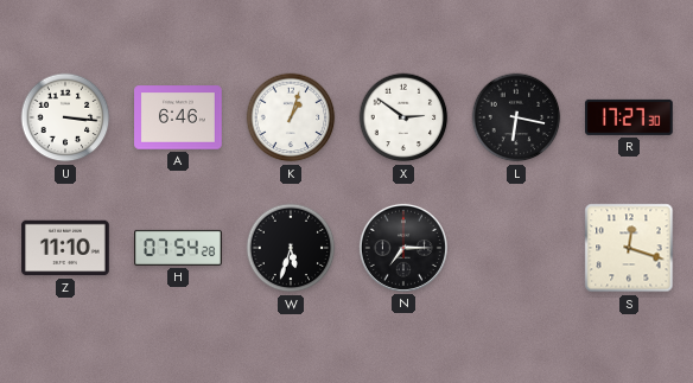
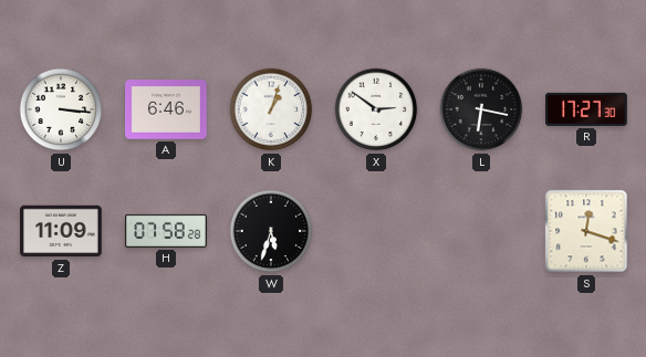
Z: 11:10 -> 11:09 (61, 231)
H: 07:54 -> 07:58 (166, 231)
N: 7:15 -> none (403, 248)
